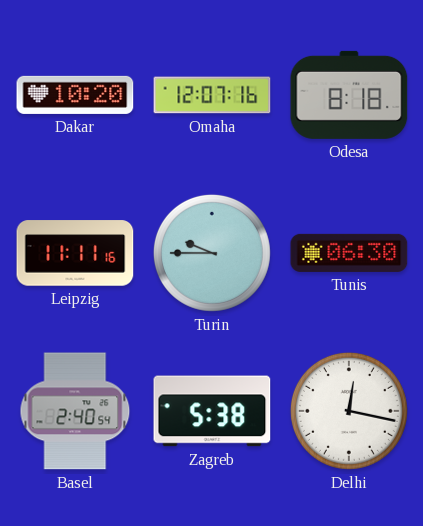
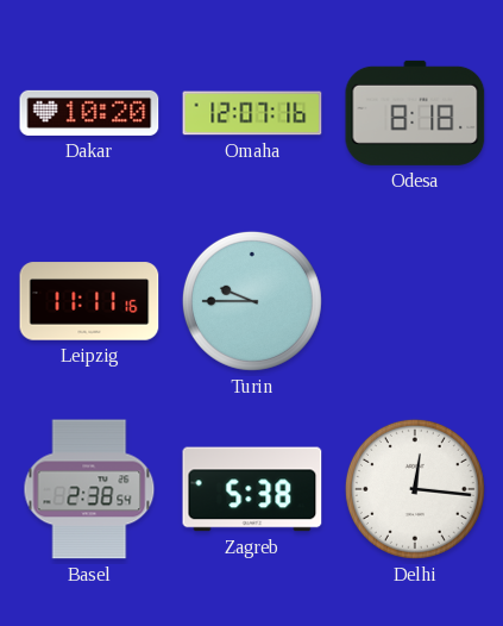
Tunis: 06:30 -> none (349, 253)
Basel: 2:40 -> 2:38 (89, 489)
Delhi: 12:17 -> 12:16 (415, 489)
